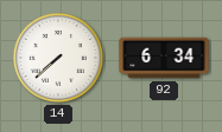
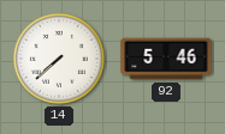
92: 6:34 -> 5:46 (166, 59)
